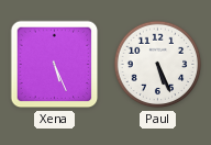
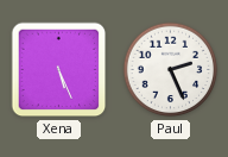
Paul: 5:26 -> 2:26 (171, 70)
